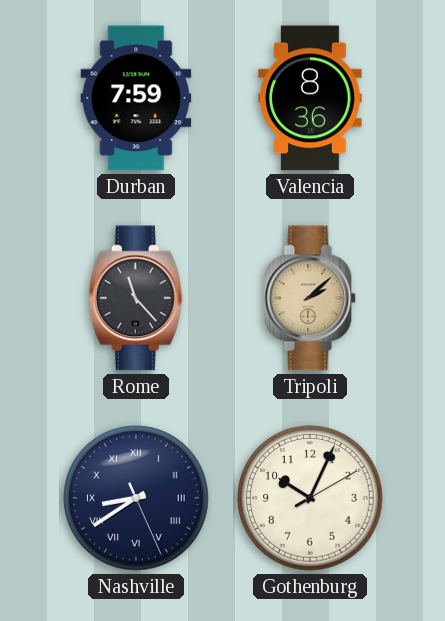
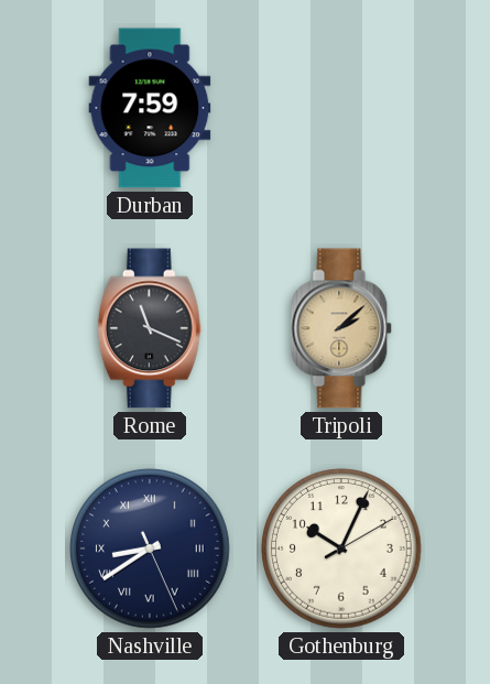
Valencia: 8:36 -> none (310, 98)
Rome: 11:23 -> 11:19 (150, 328)
